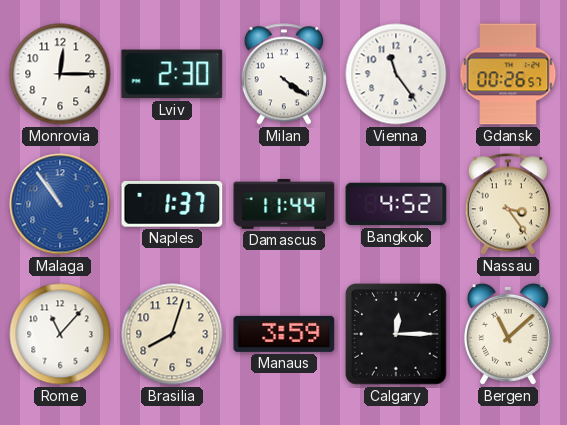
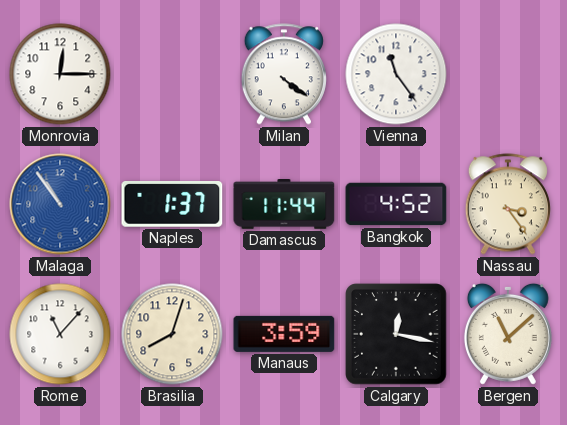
Lviv: 2:30 -> none (172, 74)
Gdansk: 00:26 -> none (508, 74)
Calgary: 12:15 -> 12:17 (396, 334)
